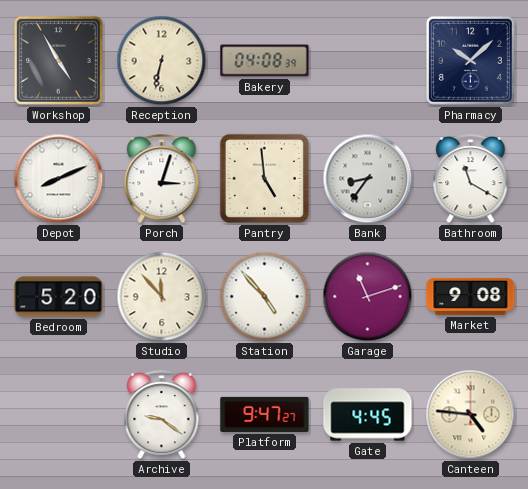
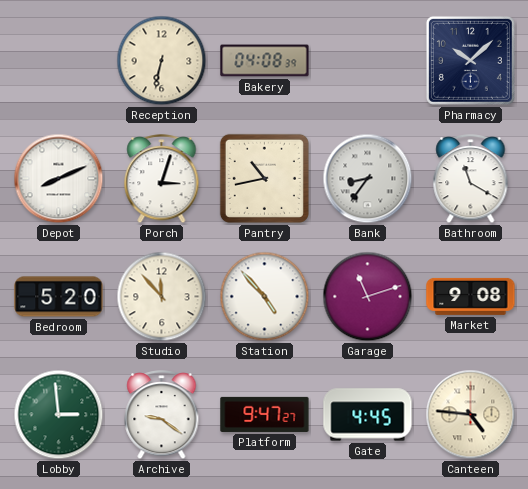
Workshop: 4:55 -> none (58, 60)
Pantry: 4:59 -> 10:43 (264, 178)
Lobby: none -> 2:59 (59, 415)
